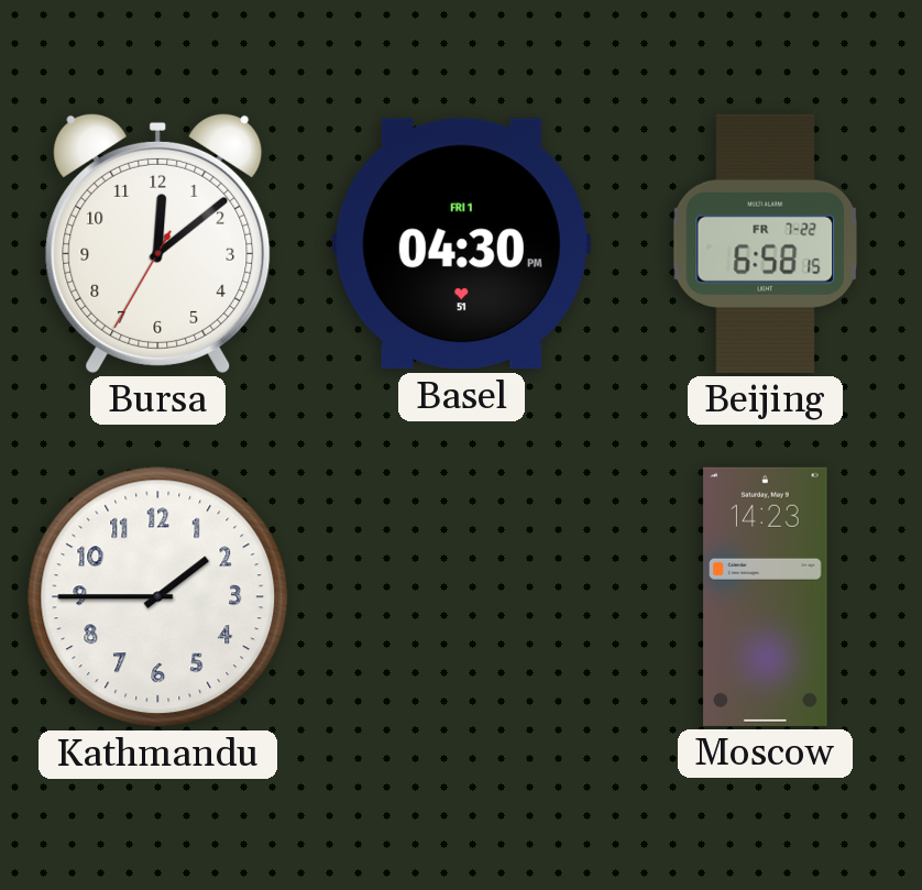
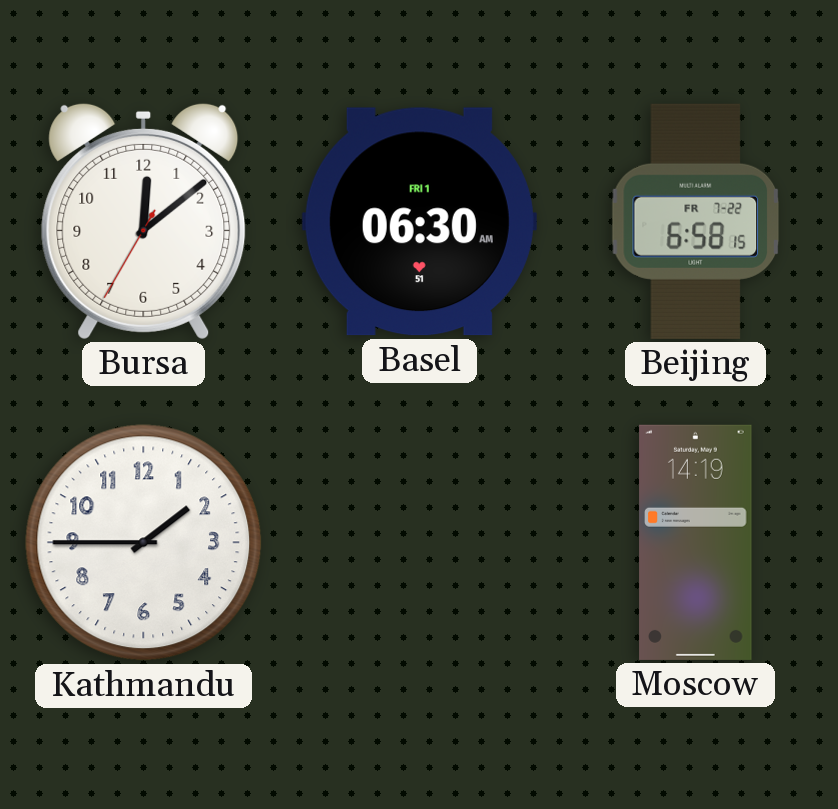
Basel: 04:30 -> 06:30 (419, 222)
Moscow: 14:23 -> 14:19 (696, 542)
